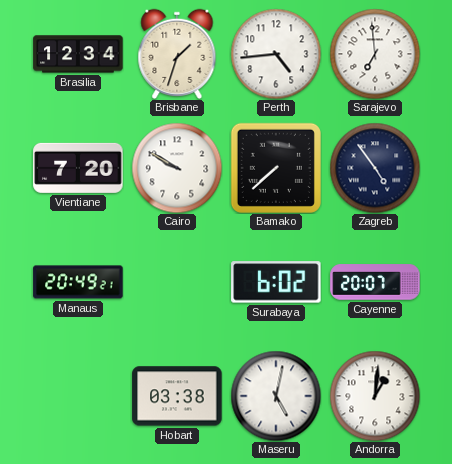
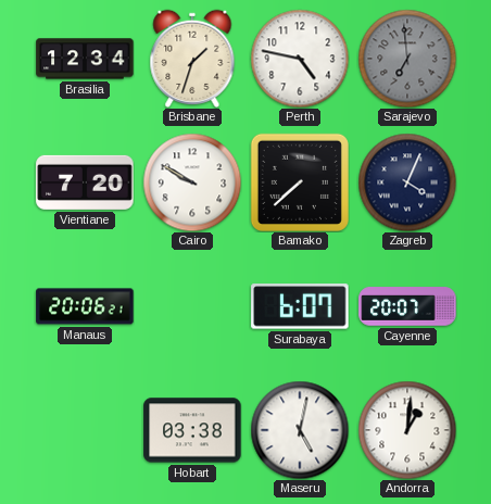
Perth: 4:44 -> 4:47 (300, 59)
Sarajevo dial: white -> grey (407, 59)
Zagreb: 4:54 -> 4:04 (407, 182)
Manaus: 20:49 -> 20:06 (85, 306)
Surabaya: 6:02 -> 6:07 (300, 306)
